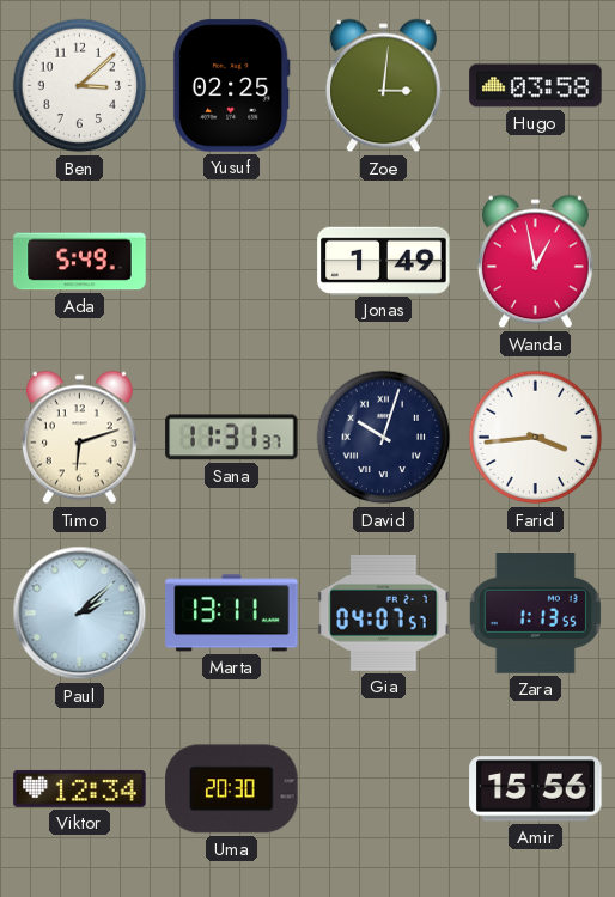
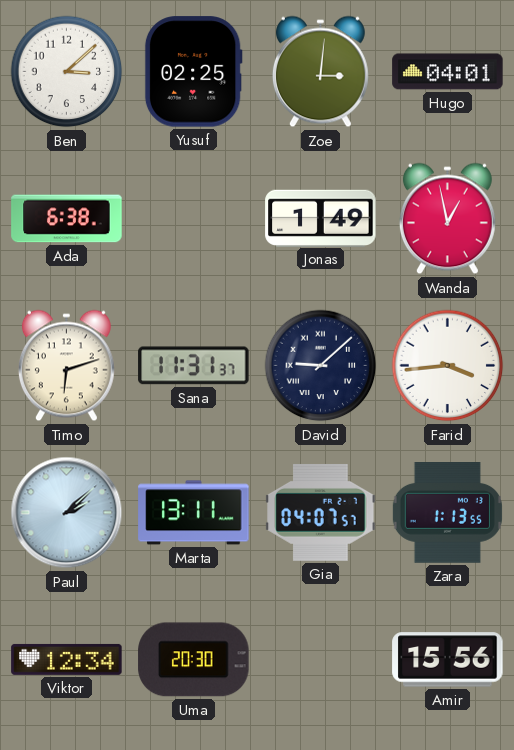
Hugo: 03:58 -> 04:01 (448, 72)
Ada: 5:49 -> 6:38 (67, 219)
David: 10:03 -> 9:08 (321, 366)
